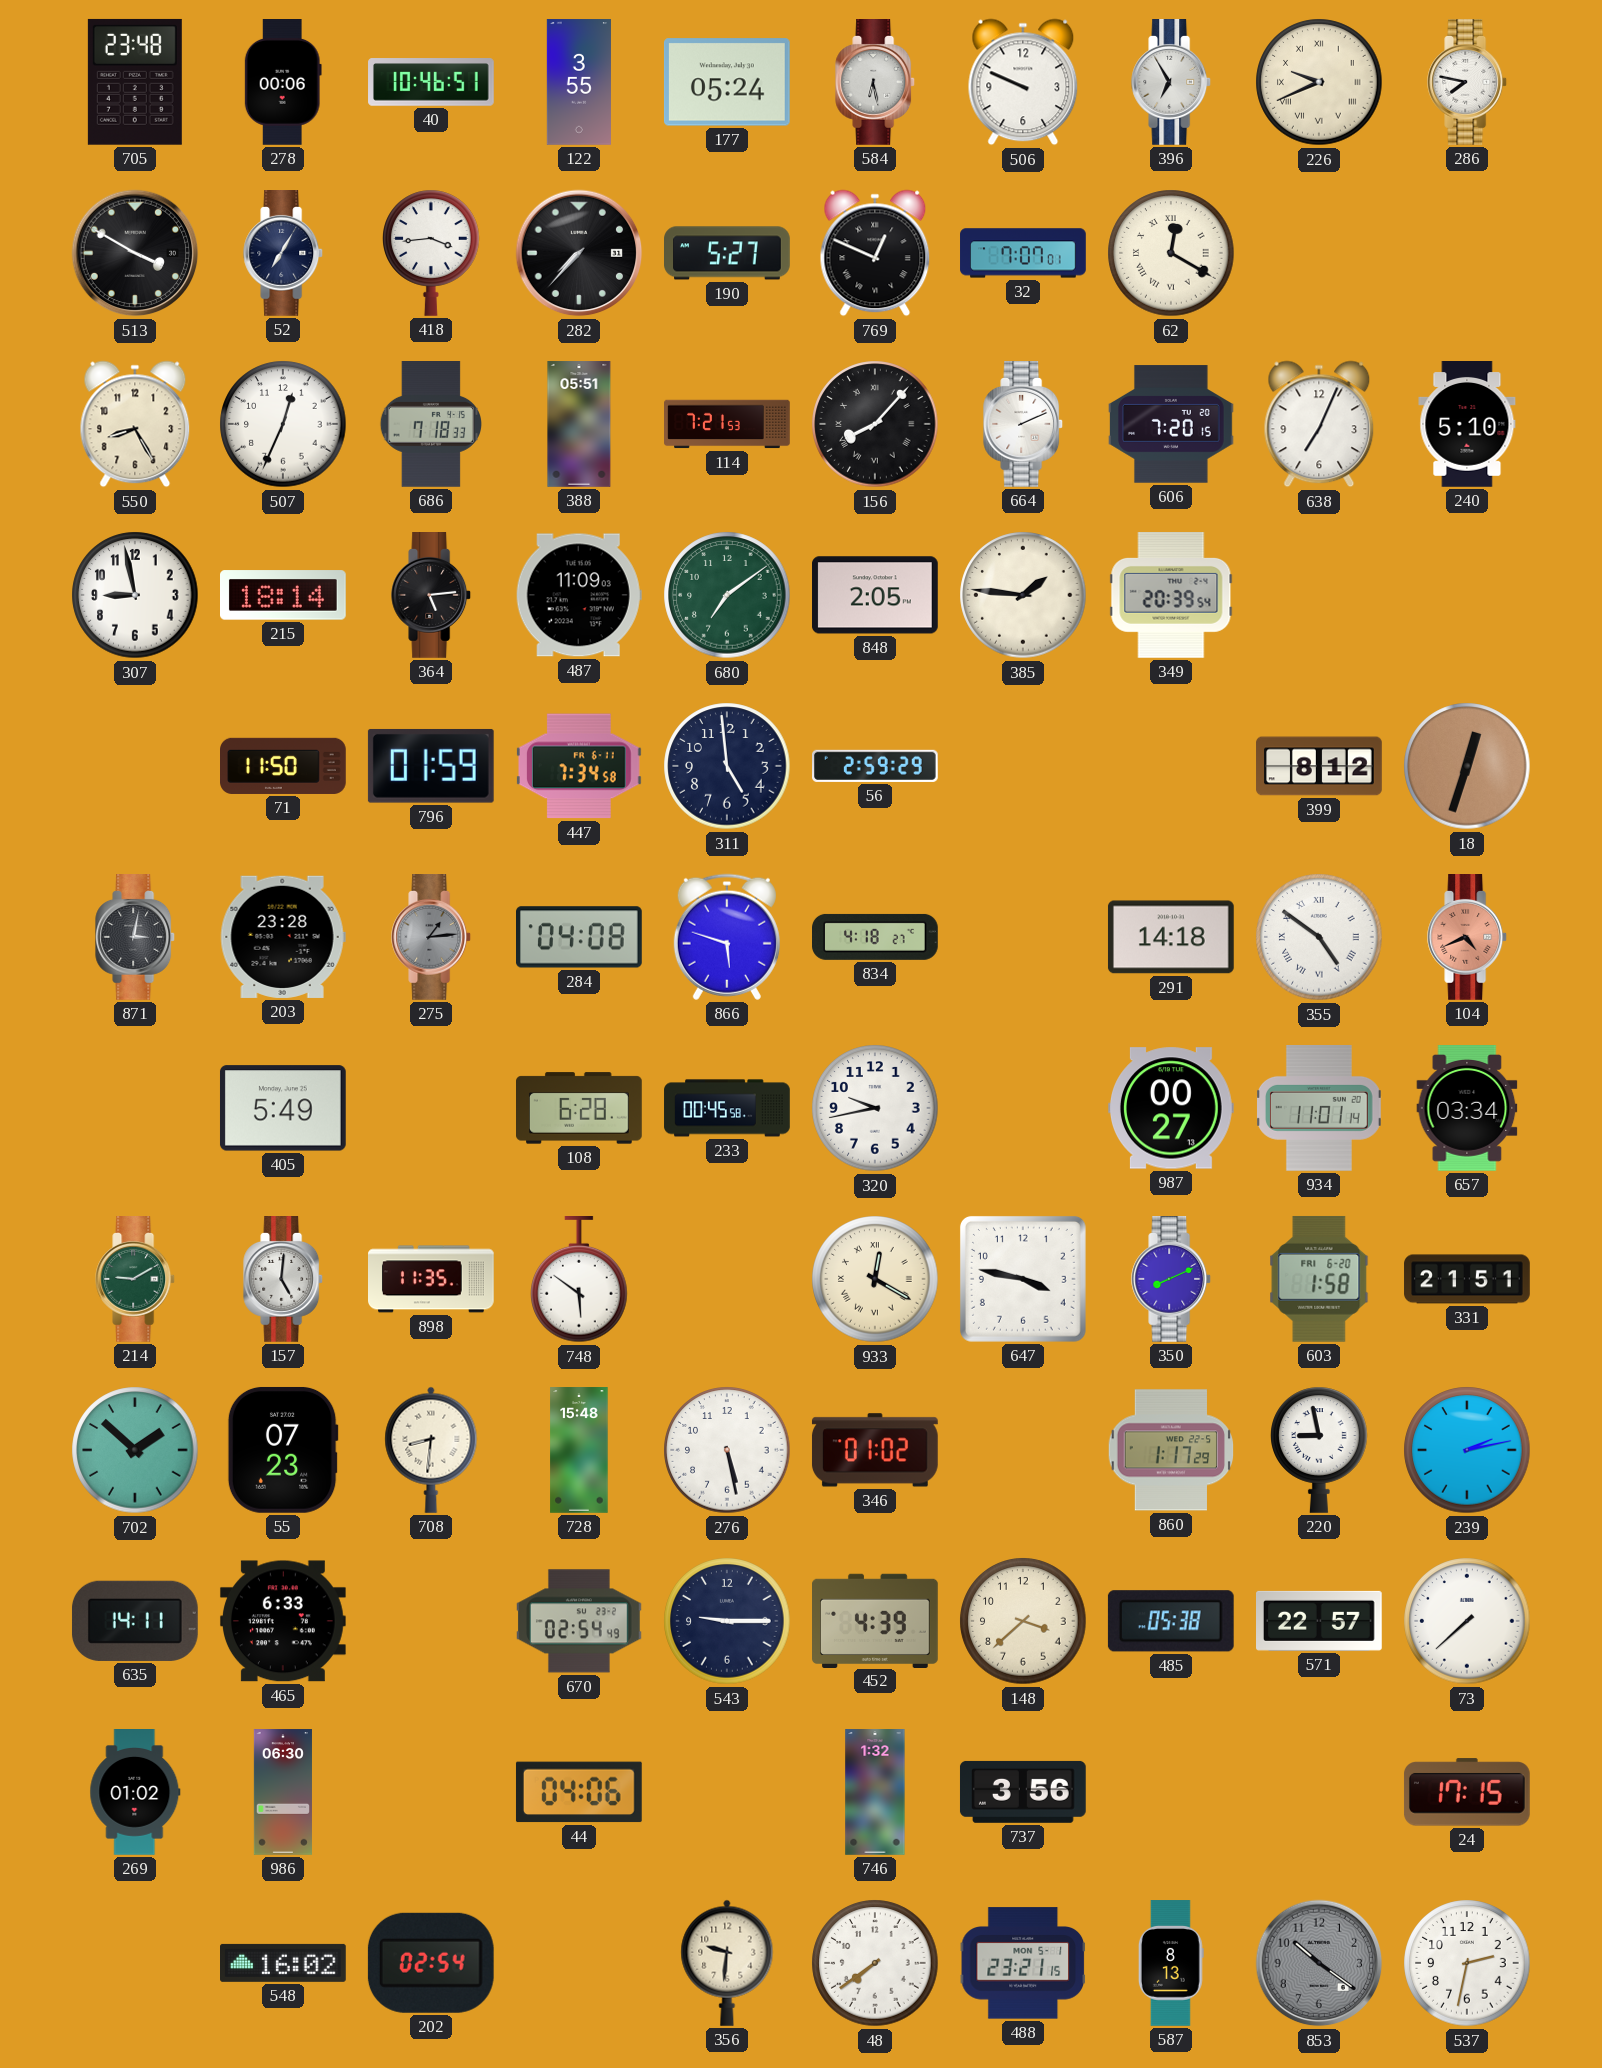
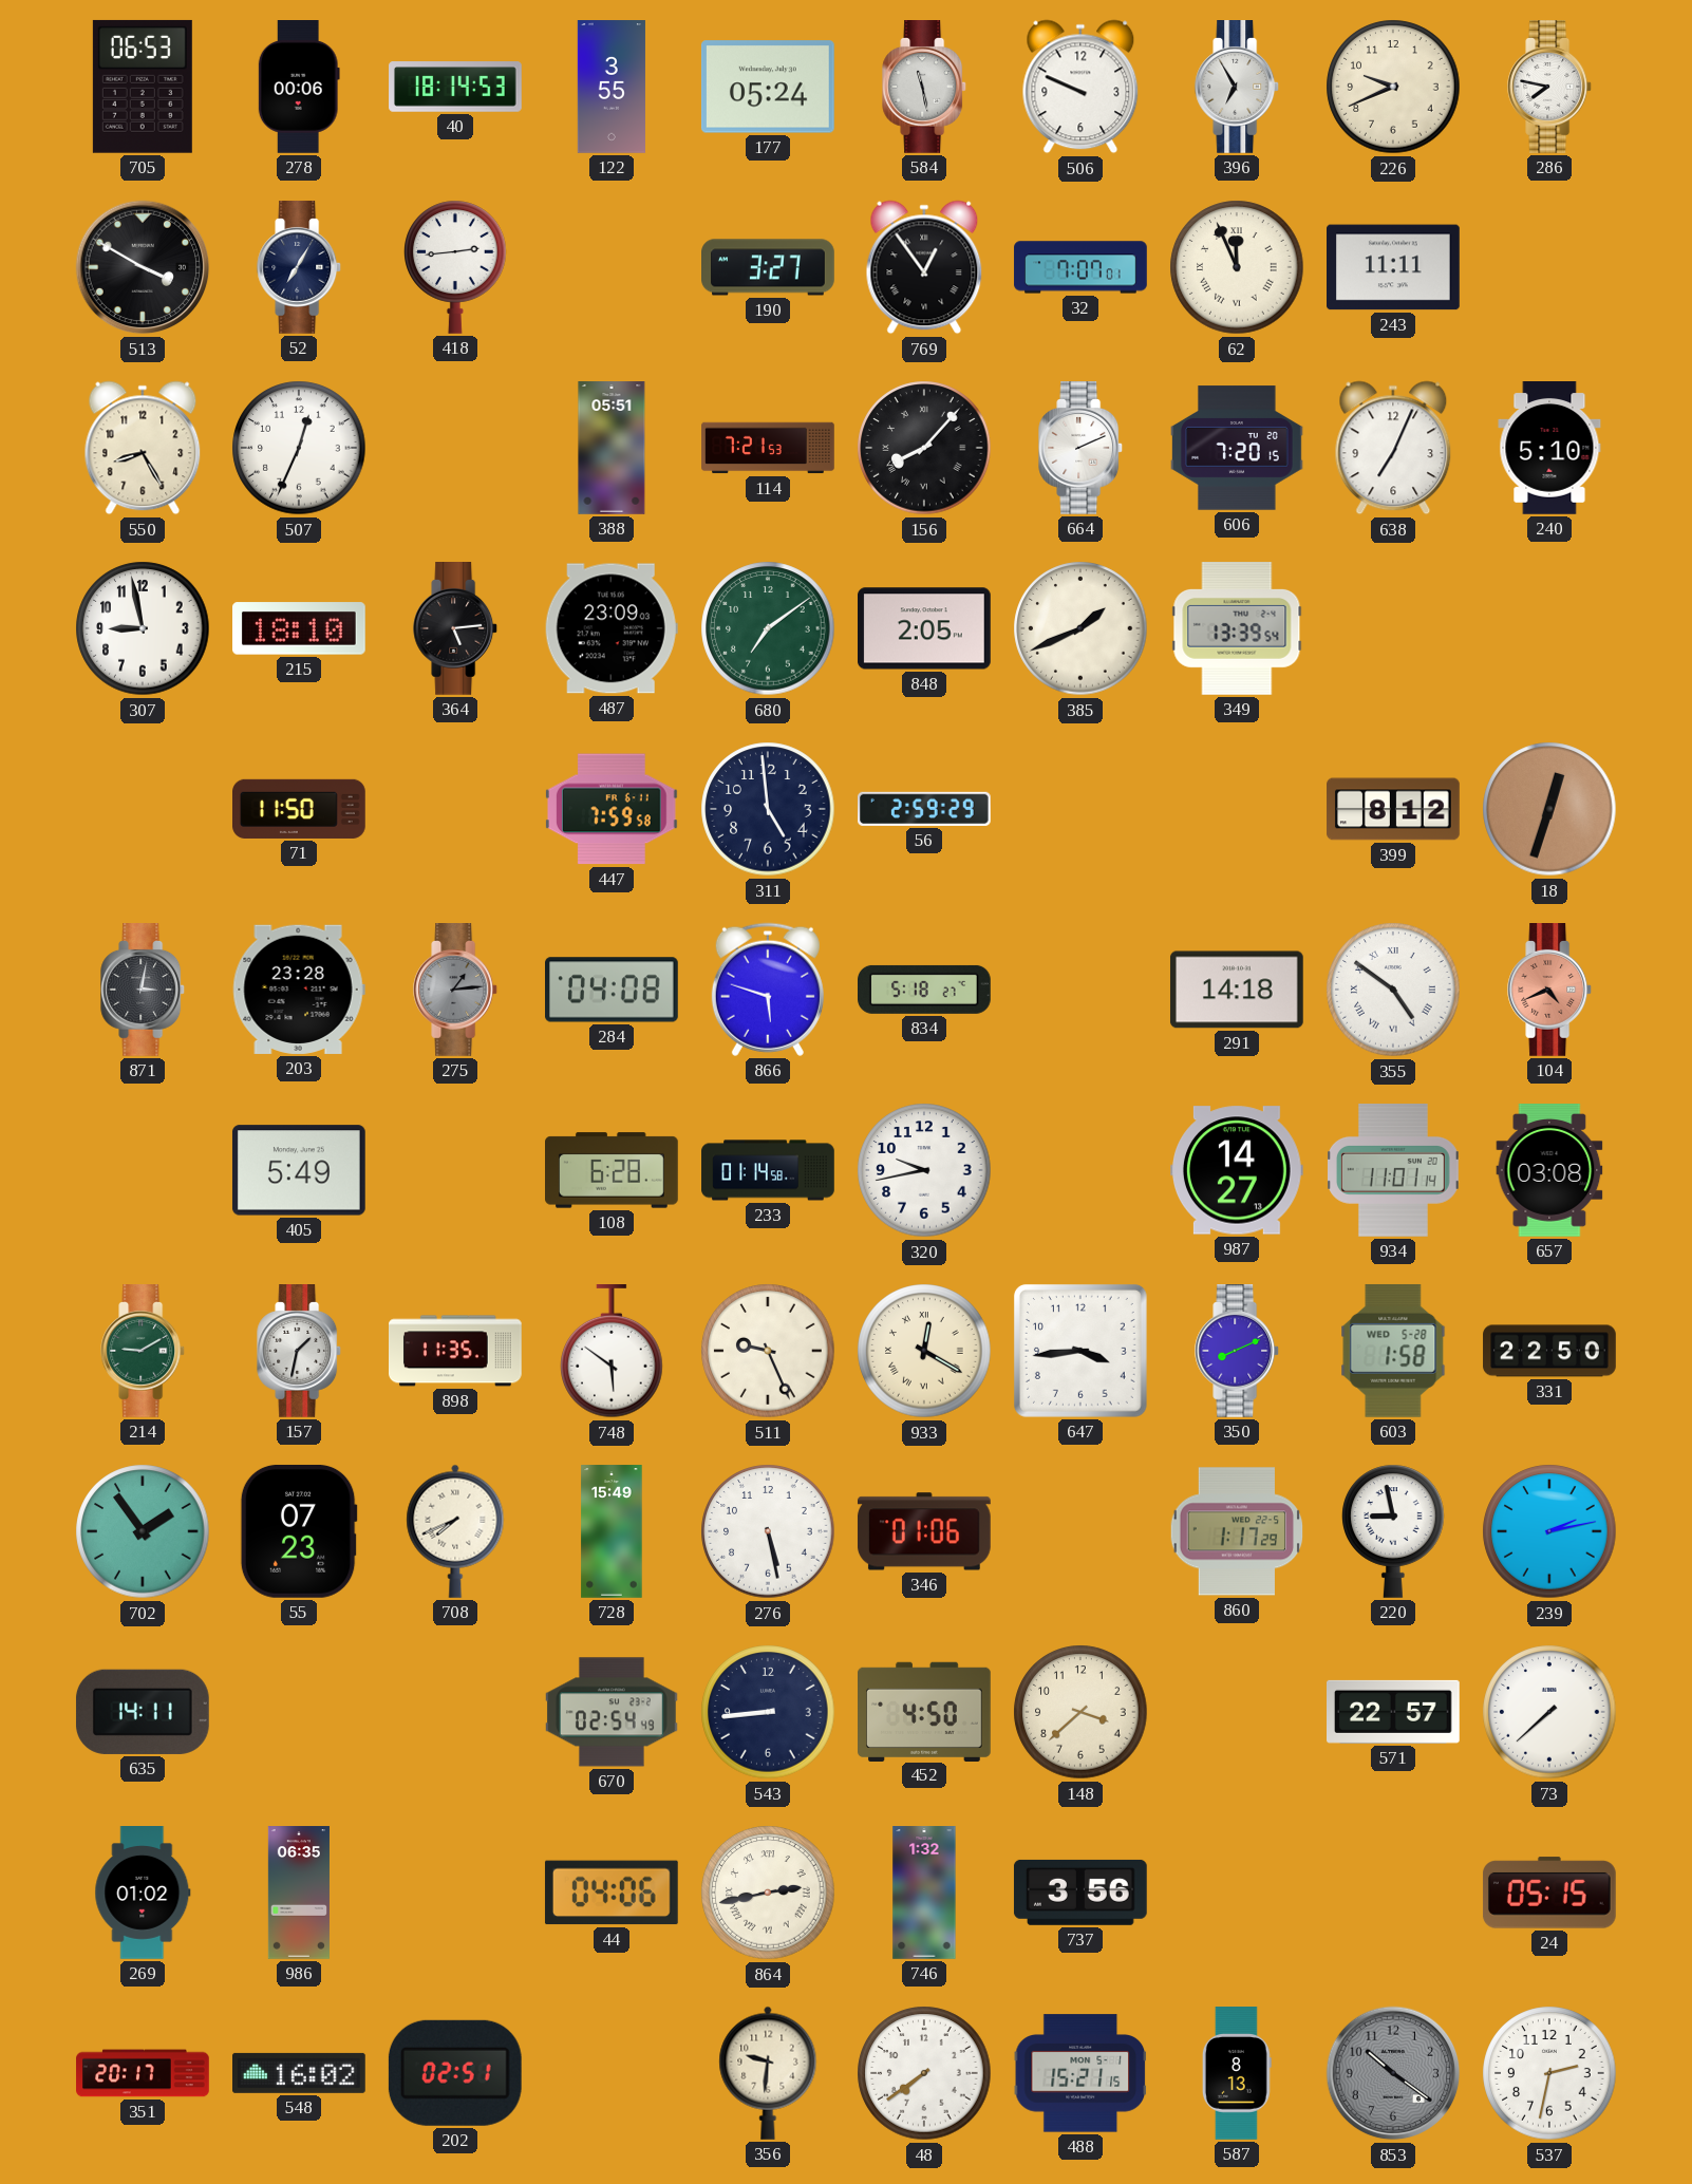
705: 23:48 -> 06:53 (143, 87)
40: 10:46 -> 18:14 (455, 87)
584: 6:28 -> 11:28 (925, 88)
226 numerals: Roman -> Arabic (1393, 87)
418: 3:44 -> 2:44 (455, 267)
282: 7:37 -> none (579, 253)
190: 5:27 -> 3:27 (768, 267)
769: 12:49 -> 12:54 (924, 267)
62: 12:20 -> 11:56 (1237, 267)
243: none -> 11:11 (1394, 267)
686: 7:18 -> none (430, 425)
215: 18:14 -> 18:10 (300, 628)
487: 11:09 -> 23:09 (612, 628)
385: 1:46 -> 1:41 (1080, 628)
349: 20:39 -> 13:39 (1237, 629)
796: 01:59 -> none (431, 766)
447: 7:34 -> 7:59 (612, 809)
834: 4:18 -> 5:18 (925, 990)
233: 00:45 -> 01:14 (768, 1170)
987: 00:27 -> 14:27 (1238, 1170)
657: 03:34 -> 03:08 (1549, 1171)
157: 5:01 -> 1:32 (300, 1352)
511: none -> 9:26 (768, 1351)
647: 3:47 -> 3:44 (1080, 1351)
603 date: FRI 6-20 -> WED 5-28 (1393, 1351)
331: 21:51 -> 22:50 (1549, 1351)
702: 1:52 -> 1:54 (143, 1531)
708: 8:31 -> 7:41 (455, 1531)
728: 15:48 -> 15:49 (612, 1531)
346: 01:02 -> 01:06 (924, 1531)
465: 6:33 -> none (283, 1621)
543: 9:15 -> 8:44 (768, 1712)
452: 4:39 -> 4:50 (925, 1711)
485: 05:38 -> none (1171, 1621)
986: 06:30 -> 06:35 (299, 1893)
864: none -> 2:43 (768, 1893)
24: 17:15 -> 05:15 (1549, 1893)
351: none -> 20:17 (143, 2073)
202: 02:54 -> 02:51 (455, 2073)
488: 23:21 -> 15:21 (1079, 2073)
